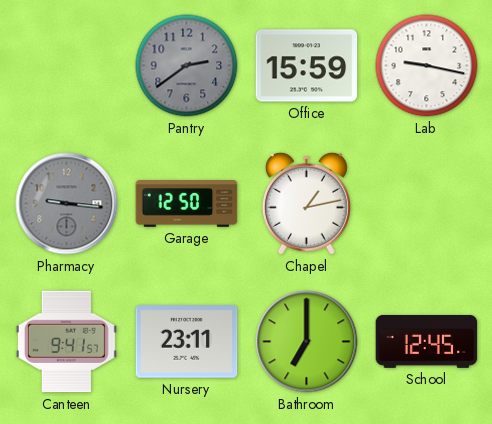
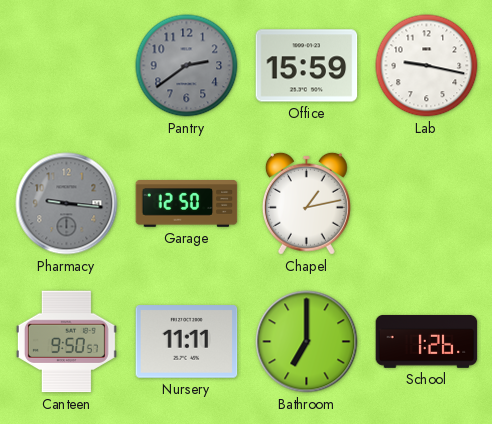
Canteen: 9:41 -> 9:50 (66, 342)
Nursery: 23:11 -> 11:11 (187, 342)
School: 12:45 -> 1:26 (427, 342)
